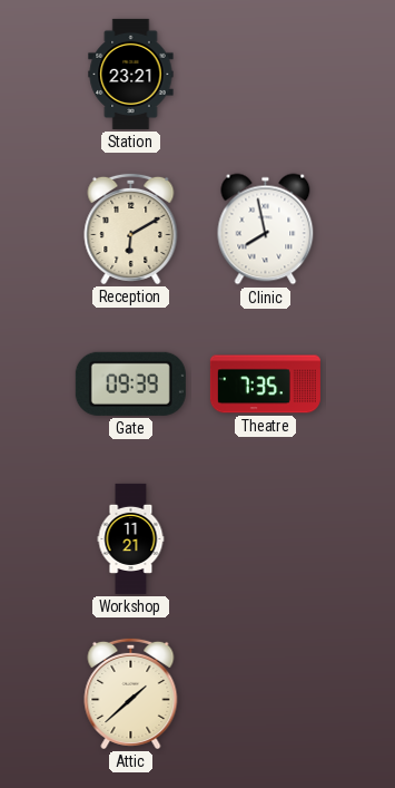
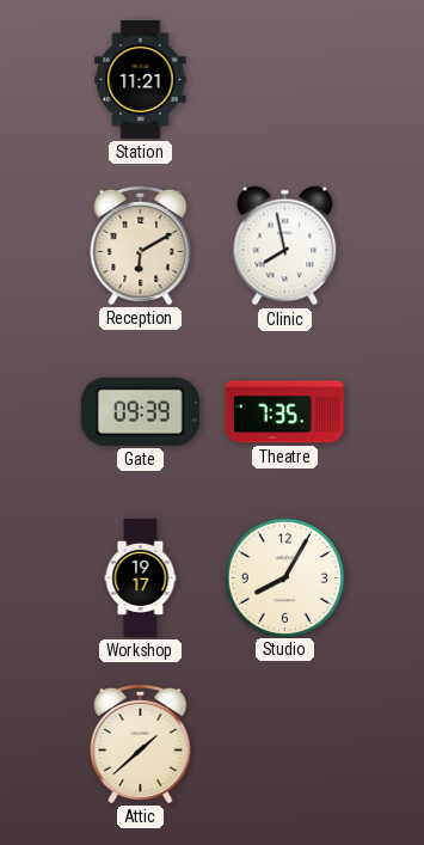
Station: 23:21 -> 11:21 (141, 79)
Workshop: 11:21 -> 19:17 (141, 577)
Studio: none -> 8:05 (284, 577)
